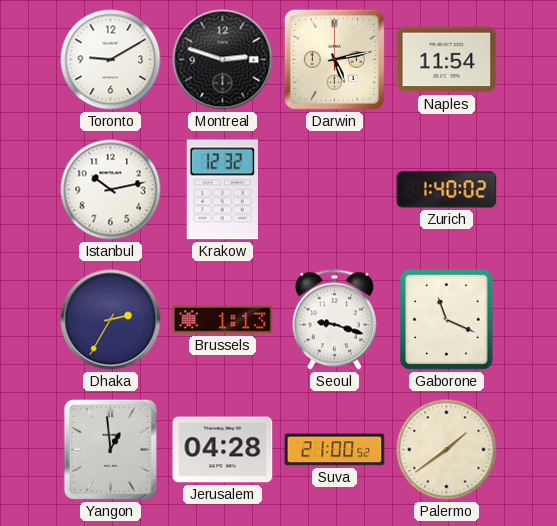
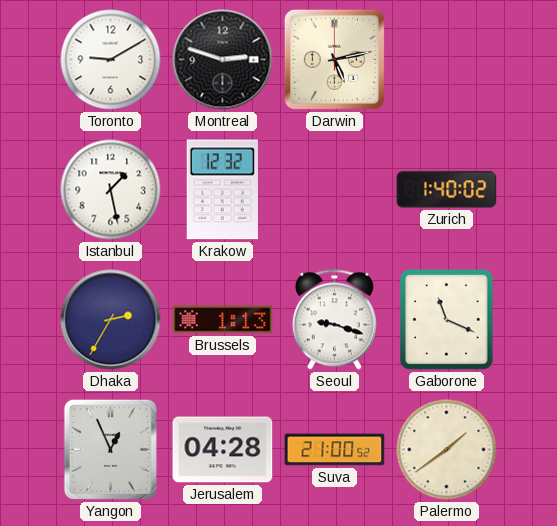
Naples: 11:54 -> none (447, 60)
Istanbul: 10:13 -> 1:28 (111, 190)
Yangon: 12:59 -> 12:56 (110, 449)
